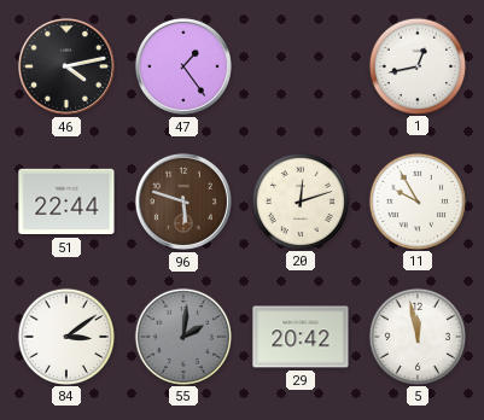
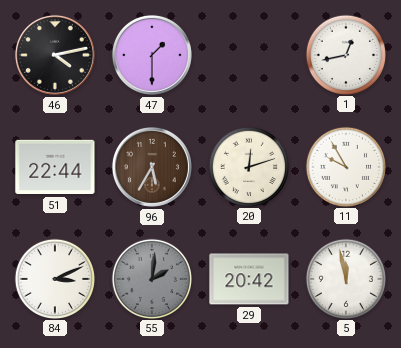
47: 1:24 -> 1:30 (152, 55)
96: 5:48 -> 5:35 (152, 167)
84: 3:09 -> 3:11 (54, 278)
